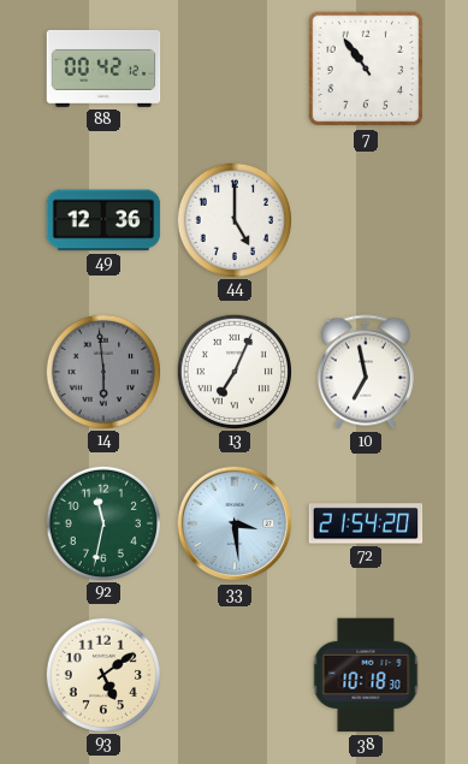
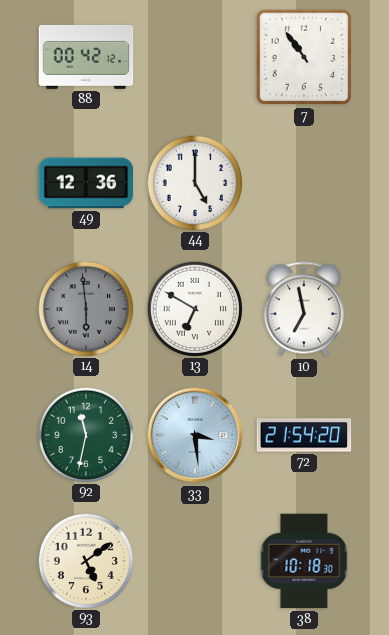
13: 7:04 -> 6:50 (194, 308)
